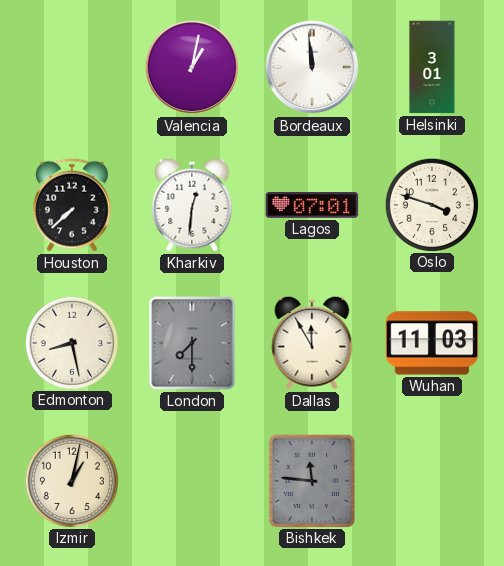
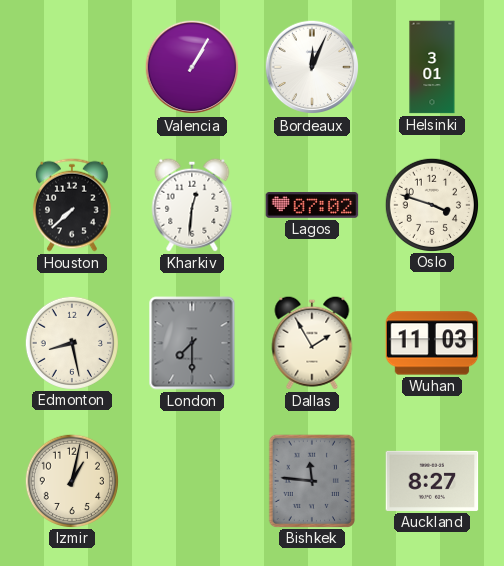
Valencia: 1:02 -> 1:05 (192, 67)
Bordeaux: 11:59 -> 12:04 (312, 67)
Lagos: 07:01 -> 07:02 (312, 205)
Dallas: 11:55 -> 1:55 (312, 343)
Auckland: none -> 8:27 (432, 481)
